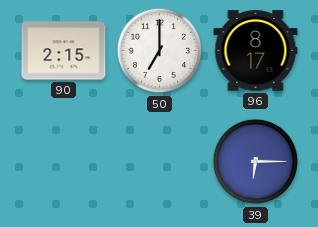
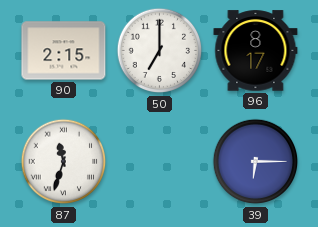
87: none -> 11:33 (64, 162)
